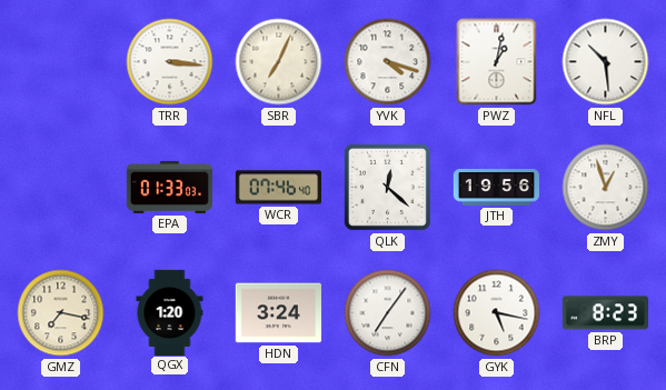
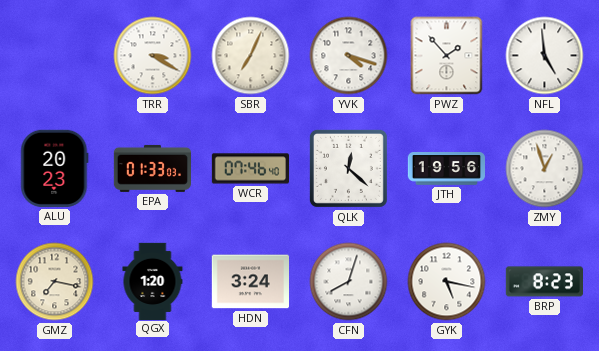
TRR: 3:16 -> 3:20 (153, 56)
PWZ: 1:02 -> 1:53 (447, 56)
NFL: 10:29 -> 4:59 (545, 56)
ALU: none -> 20:23 (55, 168)
CFN: 7:06 -> 8:03 (349, 282)
